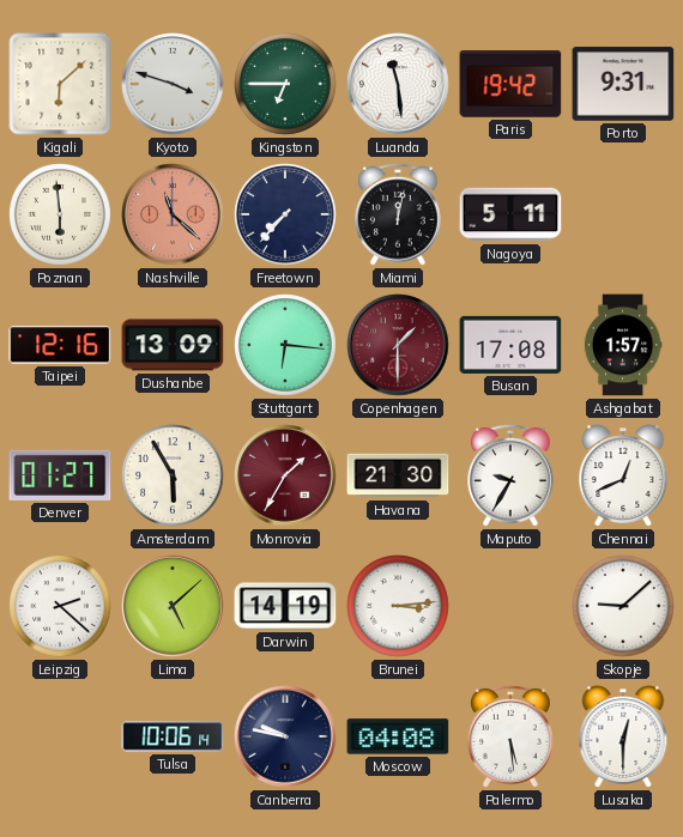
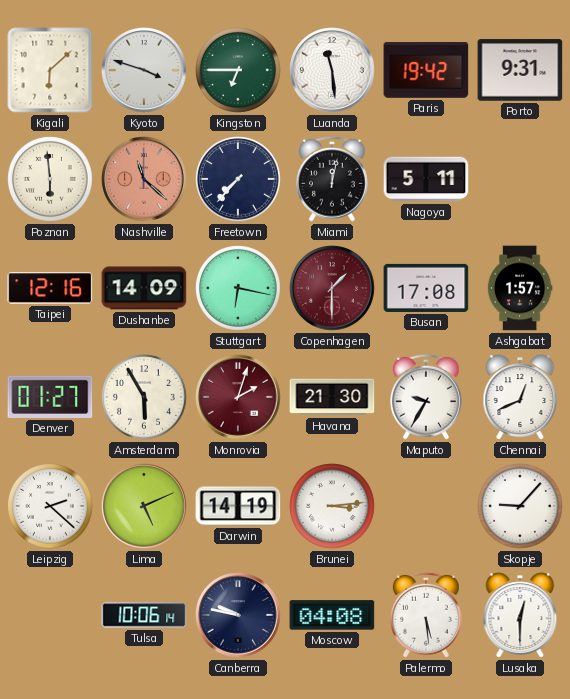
Dushanbe: 13:09 -> 14:09 (144, 288)
Stuttgart: 6:16 -> 6:17 (239, 289)
Monrovia: 1:35 -> 2:03 (238, 397)
Lima: 5:08 -> 5:11 (144, 506)
Skopje: 9:08 -> 9:07 (521, 507)
